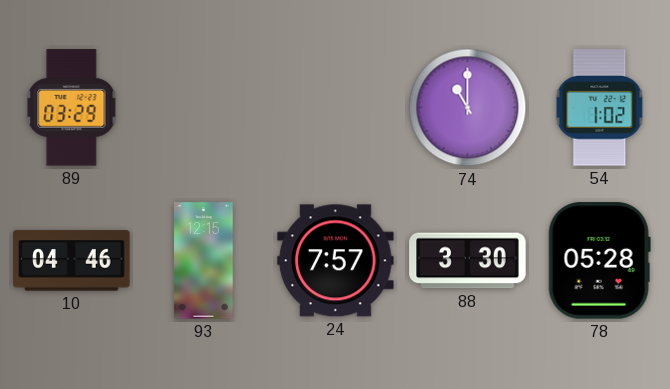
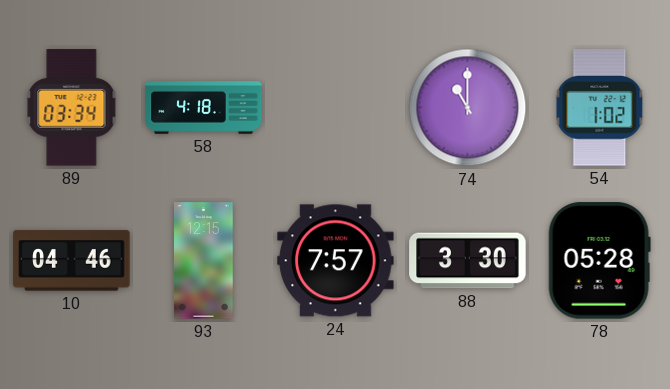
89: 03:29 -> 03:34 (72, 108)
58: none -> 4:18 (204, 108)
